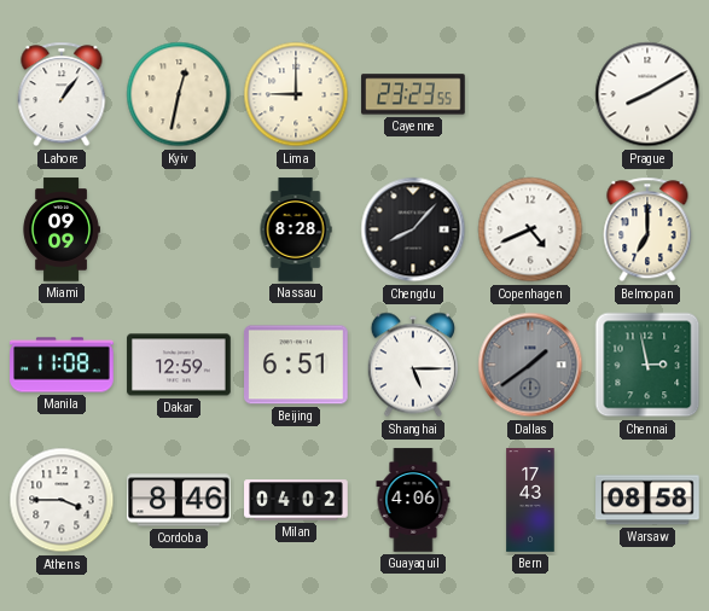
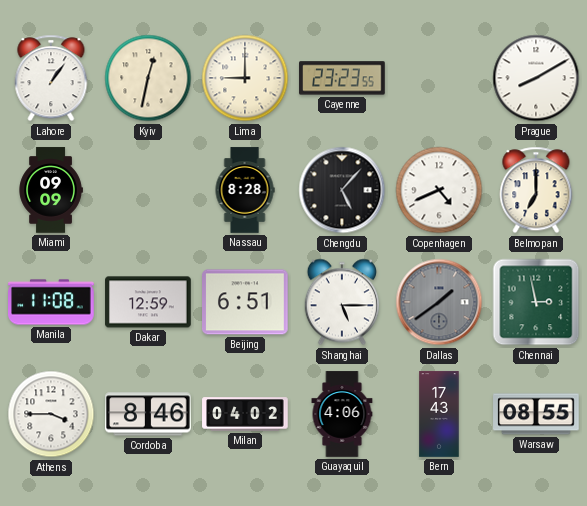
Chengdu: 8:07 -> 5:07 (342, 190)
Warsaw: 08:58 -> 08:55 (536, 414)
